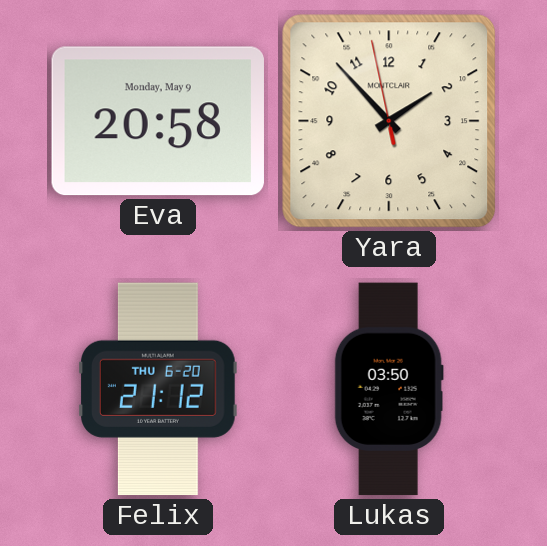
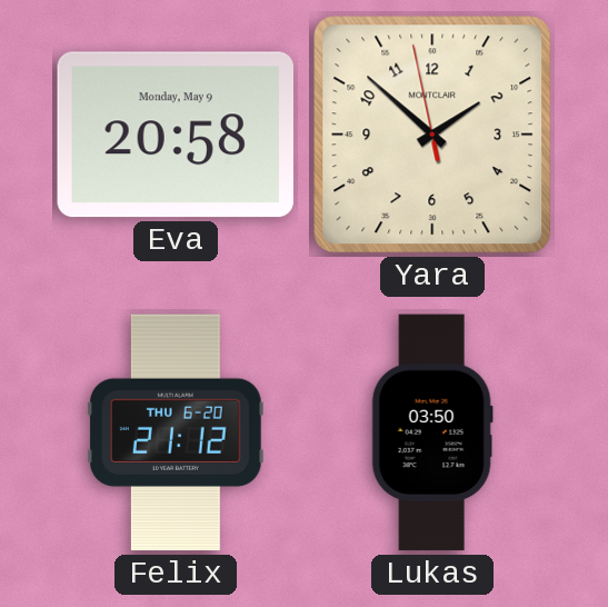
Yara: 1:52 -> 1:51 (432, 135)
